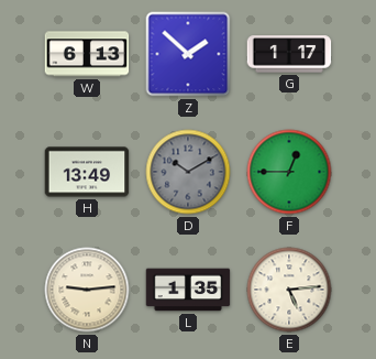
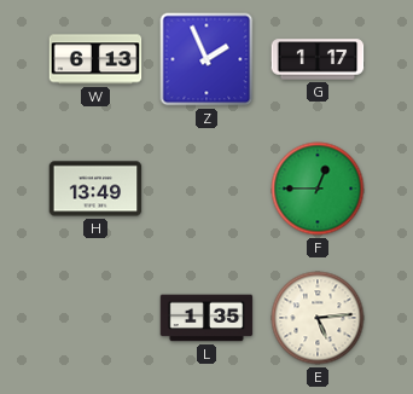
Z: 1:52 -> 1:56 (206, 59)
D: 10:10 -> none (188, 172)
N: 9:14 -> none (87, 290)
